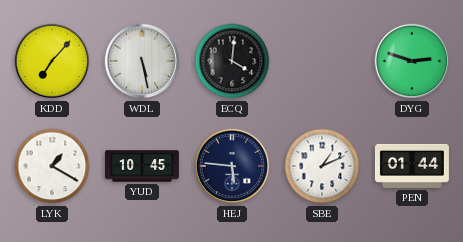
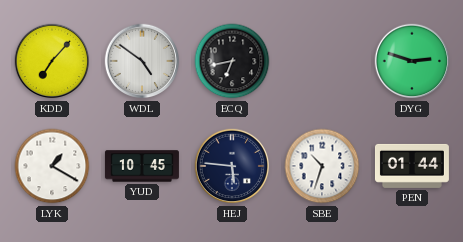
WDL: 5:28 -> 4:51 (142, 61)
ECQ: 4:01 -> 6:43 (232, 61)
SBE: 1:11 -> 10:33 (322, 166)
